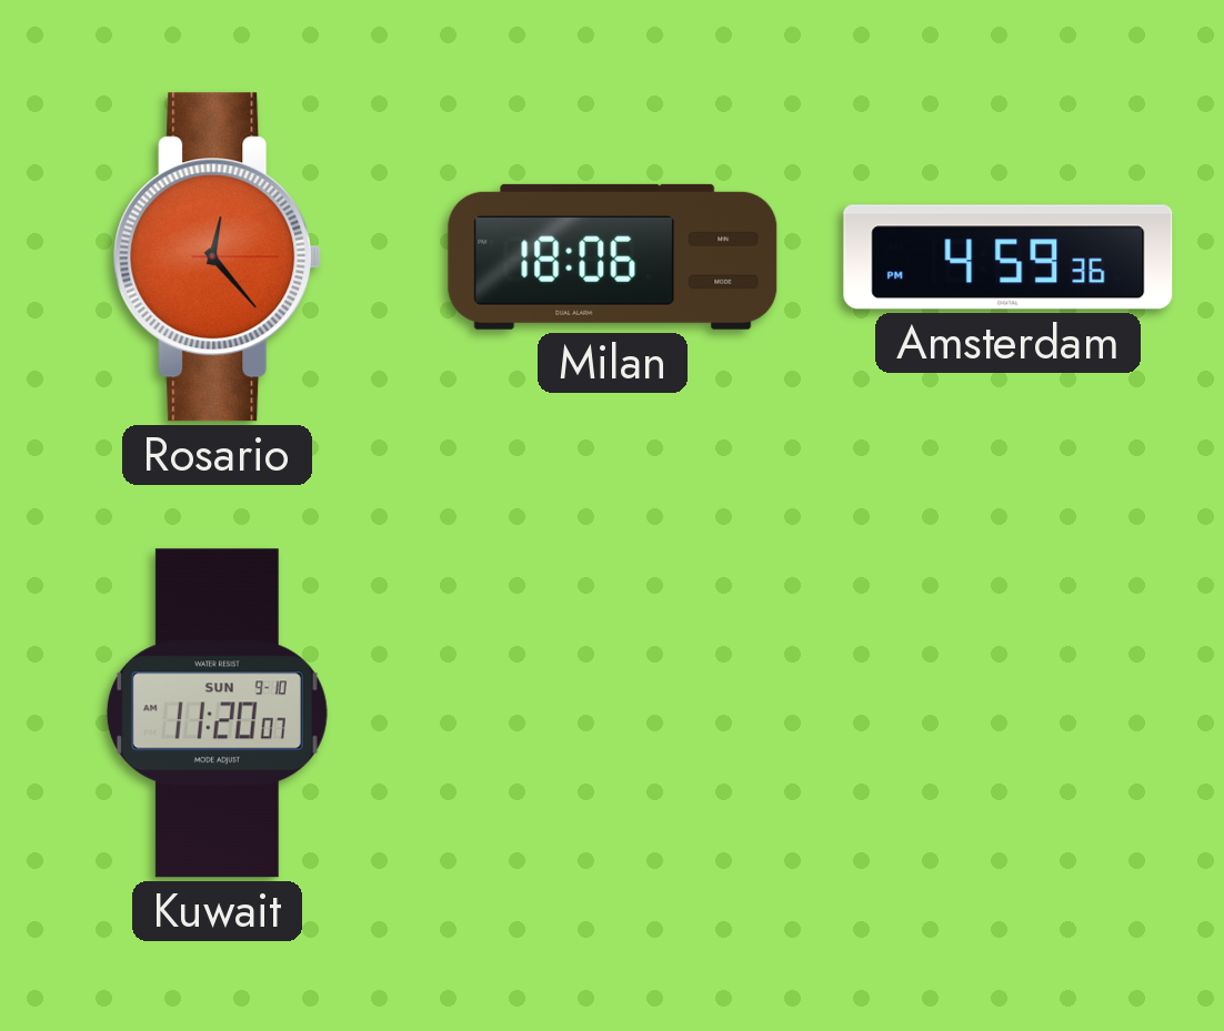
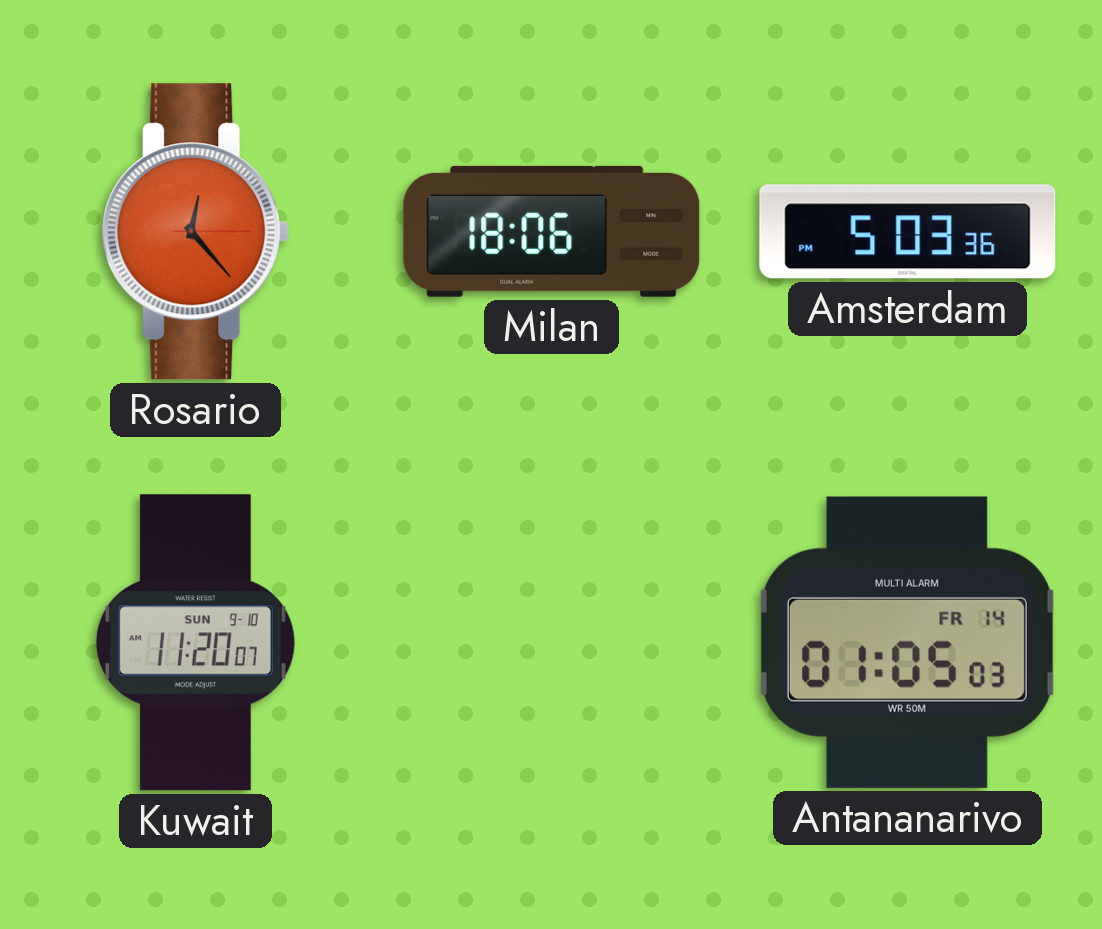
Amsterdam: 4:59 -> 5:03 (908, 232)
Antananarivo: none -> 01:05 (907, 642)
